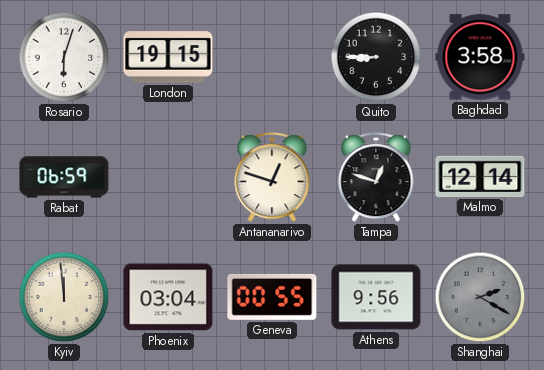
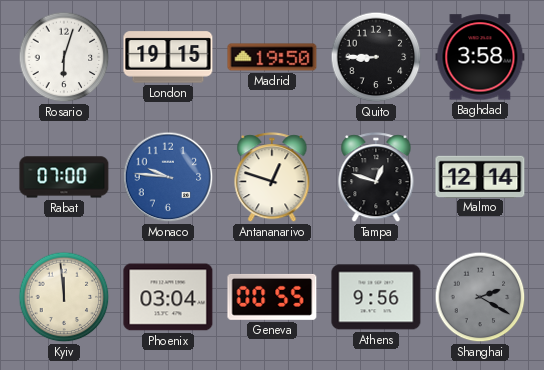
Madrid: none -> 19:50 (272, 57)
Rabat: 06:59 -> 07:00 (64, 177)
Monaco: none -> 9:46 (168, 177)
